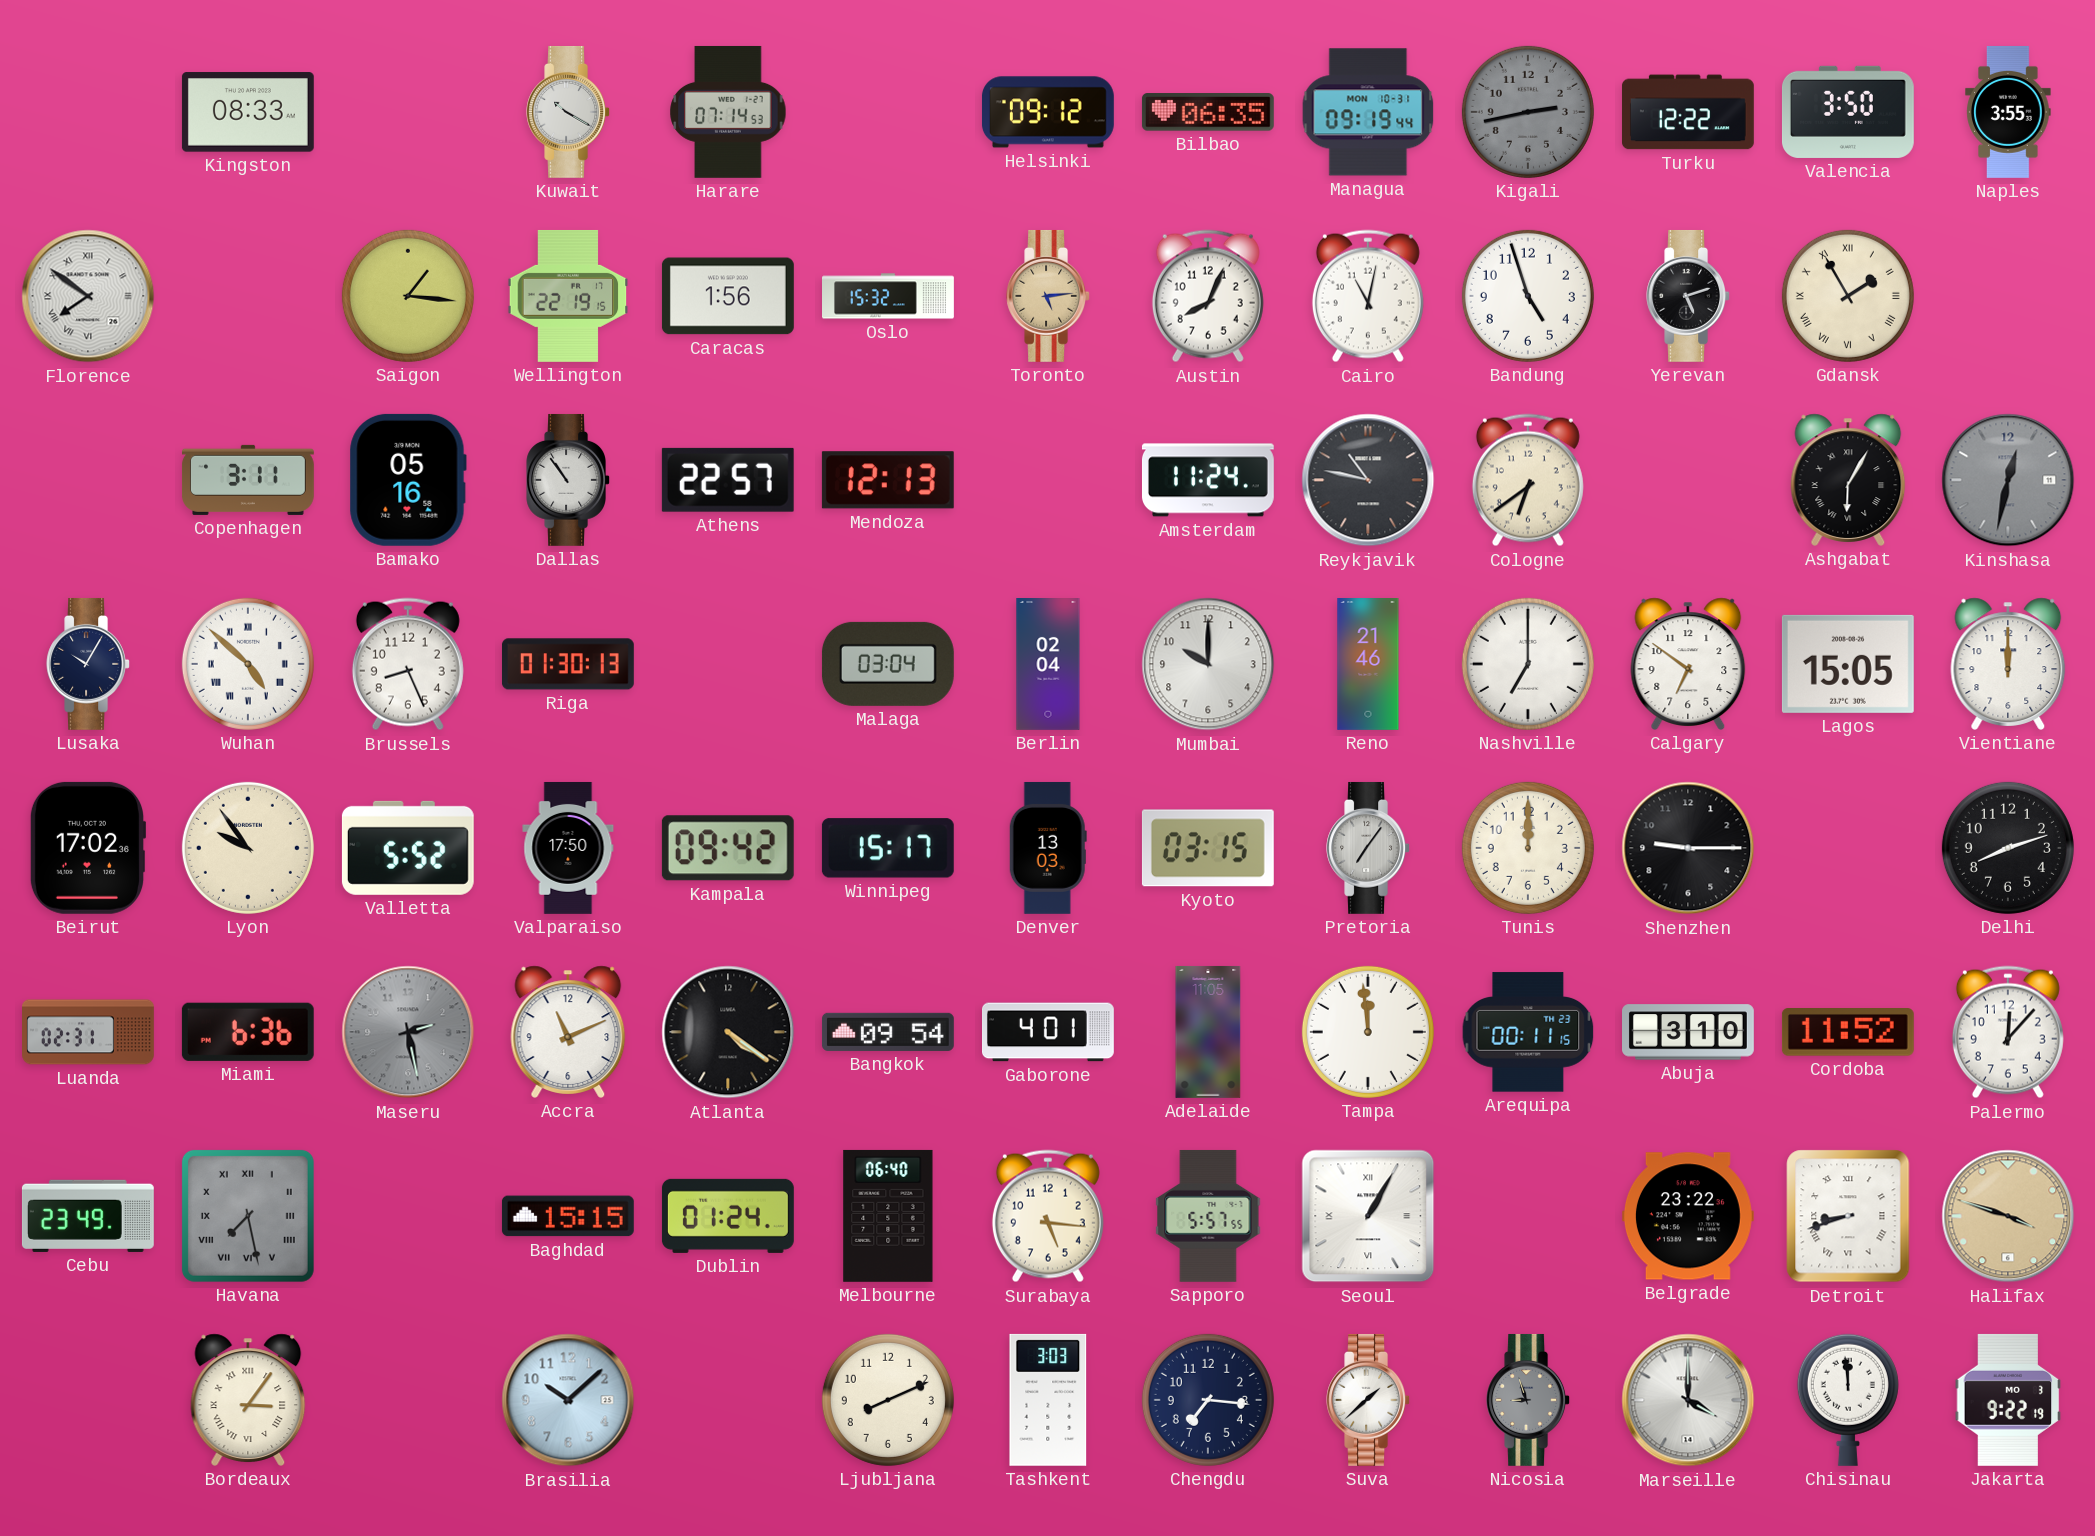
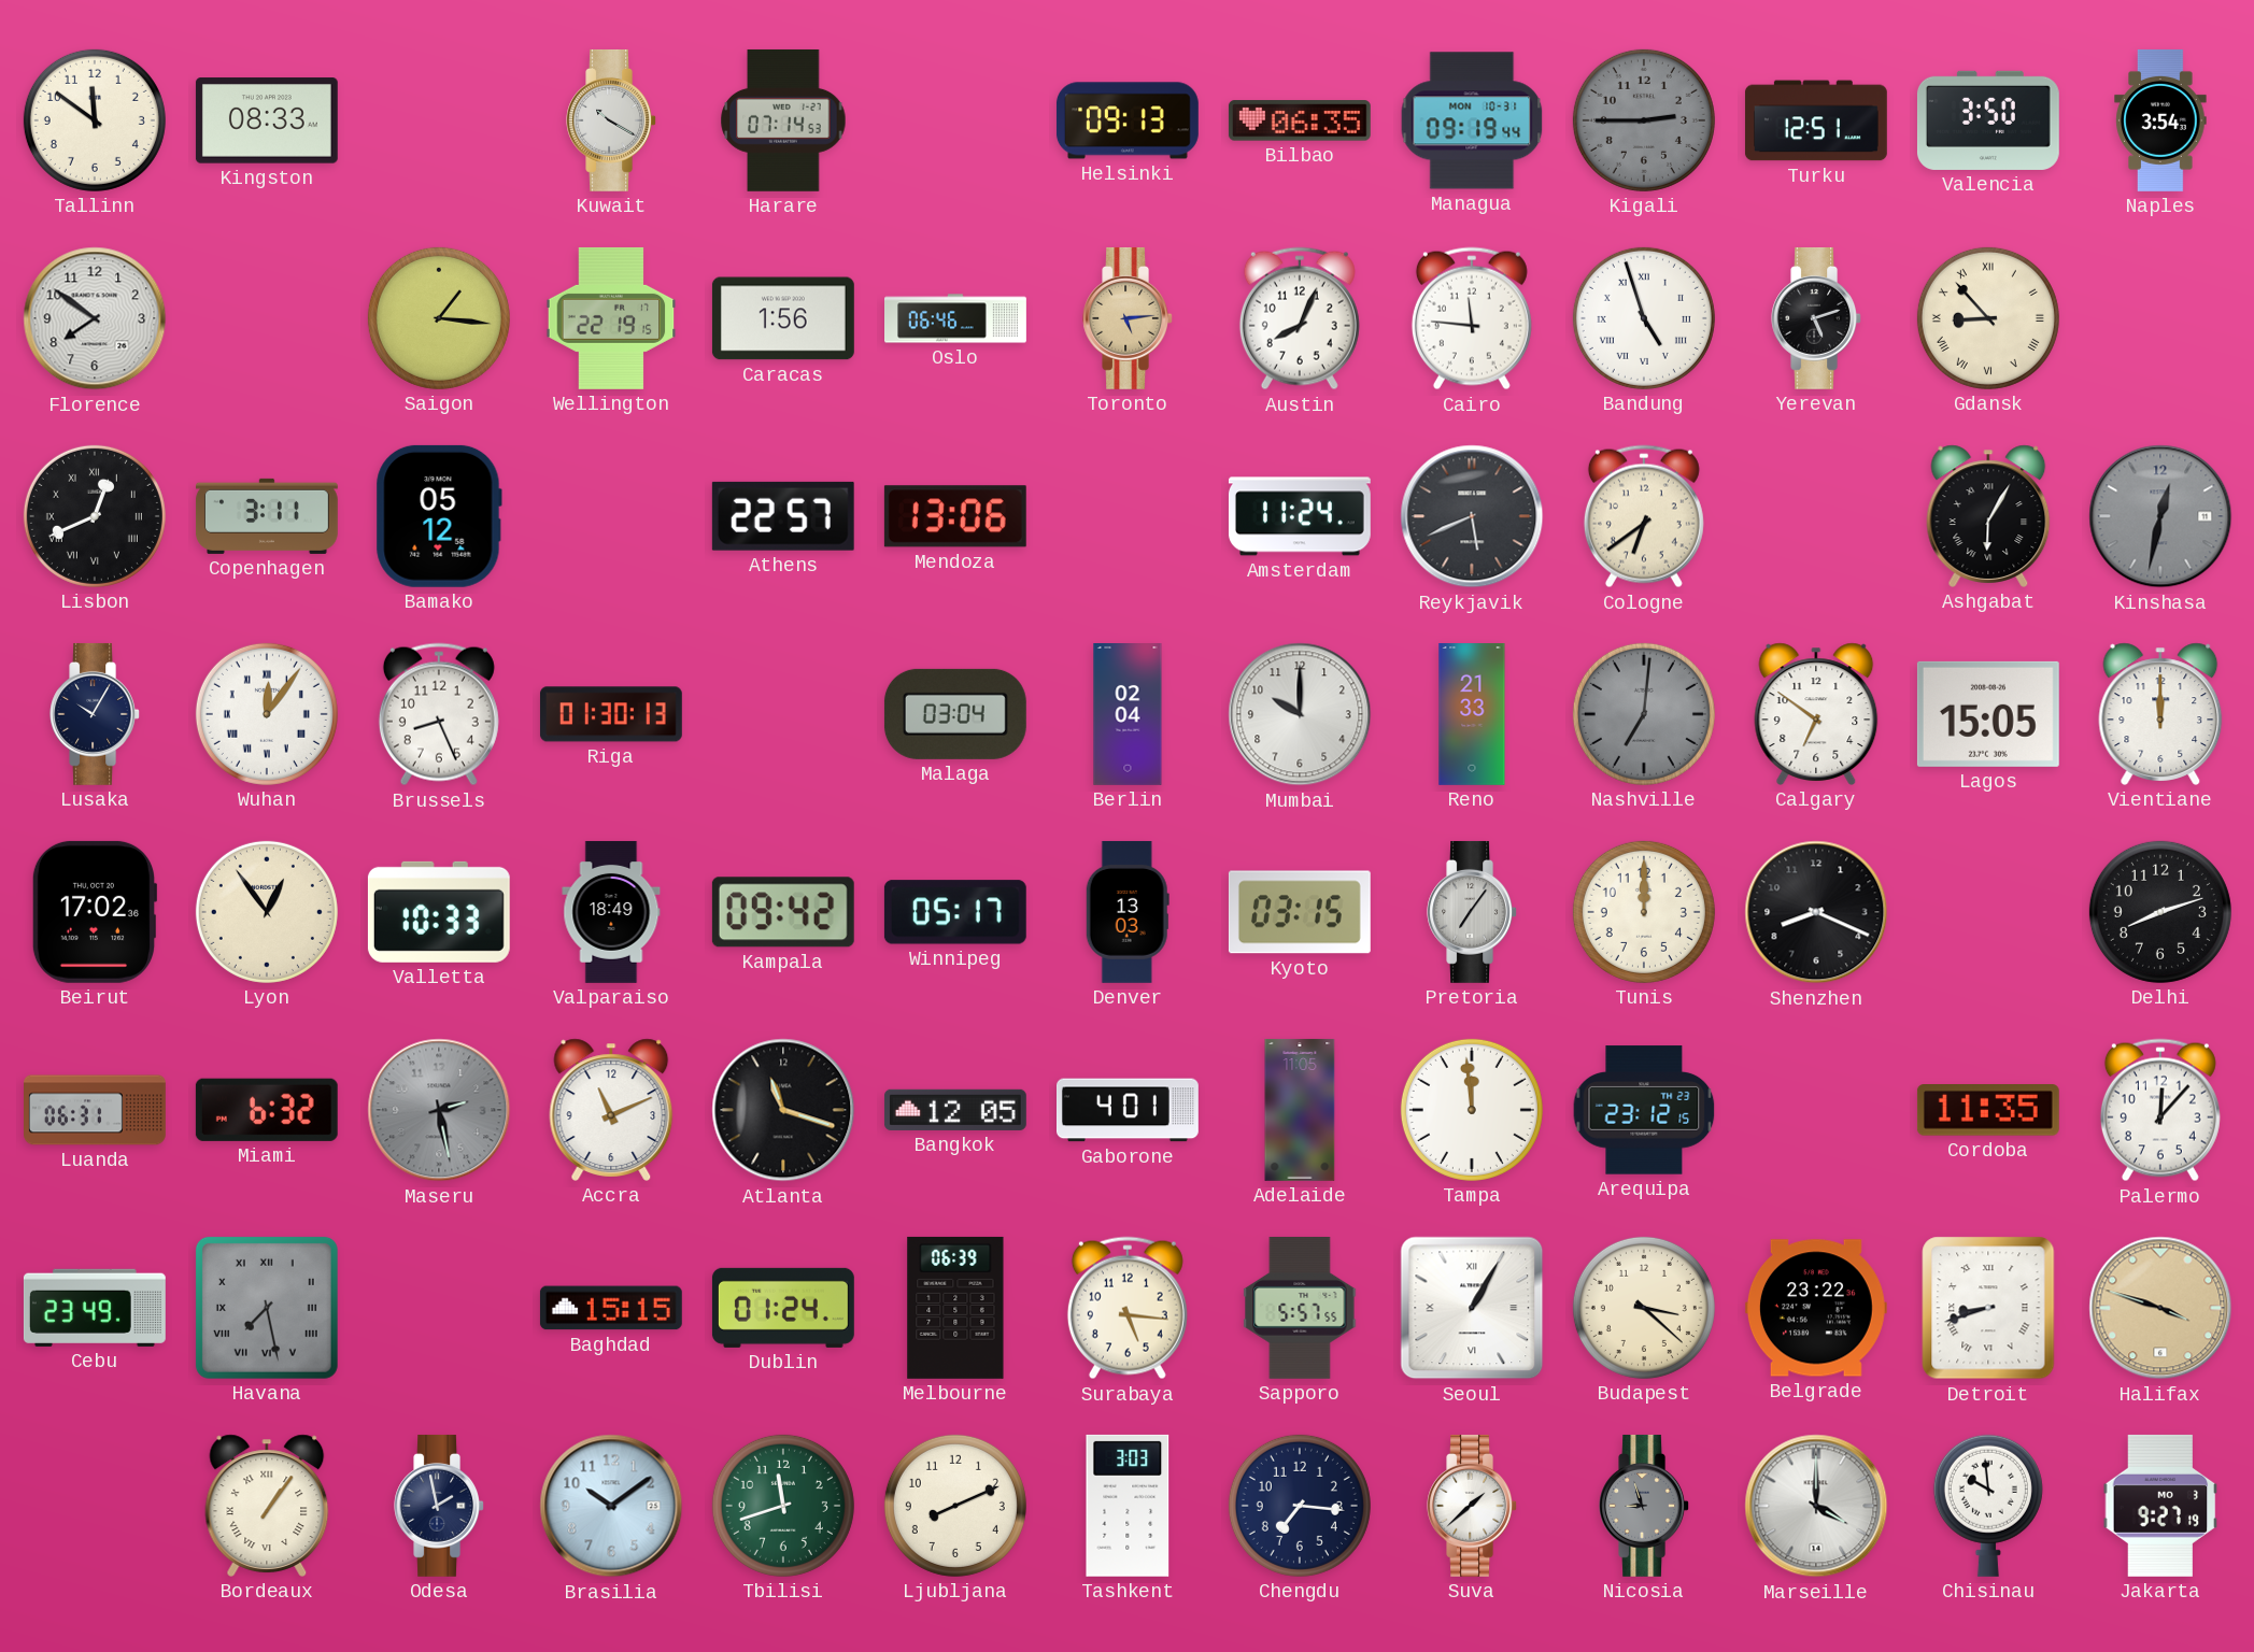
Tallinn: none -> 11:51 (95, 120)
Helsinki: 09:12 -> 09:13 (1128, 120)
Kigali: 2:43 -> 2:45 (1644, 120)
Turku: 12:22 -> 12:51 (1816, 120)
Naples: 3:55 -> 3:54 (2160, 120)
Florence numerals: Roman -> Arabic (95, 318)
Oslo: 15:32 -> 06:46 (956, 318)
Cairo: 11:02 -> 11:46 (1472, 318)
Bandung numerals: Arabic -> Roman (1644, 318)
Gdansk: 1:55 -> 8:53 (1988, 318)
Lisbon: none -> 12:41 (95, 516)
Bamako: 05:16 -> 05:12 (439, 516)
Dallas: 10:54 -> none (568, 480)
Mendoza: 12:13 -> 13:06 (955, 516)
Reykjavik: 10:47 -> 5:41 (1472, 516)
Wuhan: 4:52 -> 12:06 (267, 714)
Reno: 21:46 -> 21:33 (1472, 715)
Nashville: 7:00 -> 7:01 (1644, 714)
Nashville dial: white -> grey (1644, 714)
Lyon: 9:54 -> 12:54 (267, 912)
Valletta: 5:52 -> 10:33 (439, 912)
Valparaiso: 17:50 -> 18:49 (611, 912)
Winnipeg: 15:17 -> 05:17 (955, 912)
Shenzhen: 9:15 -> 8:19 (1816, 912)
Luanda: 02:31 -> 06:31 (96, 1110)
Miami: 6:36 -> 6:32 (267, 1110)
Atlanta: 4:21 -> 11:18 (783, 1110)
Bangkok: 09:54 -> 12:05 (955, 1110)
Arequipa: 00:11 -> 23:12 (1644, 1110)
Abuja: 3:10 -> none (1689, 1032)
Cordoba: 11:52 -> 11:35 (1988, 1111)
Melbourne: 06:40 -> 06:39 (955, 1308)
Budapest: none -> 3:22 (1644, 1308)
Bordeaux: 3:06 -> 1:06 (267, 1506)
Odesa: none -> 1:58 (439, 1506)
Brasilia: 10:08 -> 10:09 (611, 1506)
Tbilisi: none -> 11:42 (783, 1506)
Chisinau: 11:59 -> 9:59 (1988, 1506)
Jakarta: 9:22 -> 9:27 (2160, 1506)
